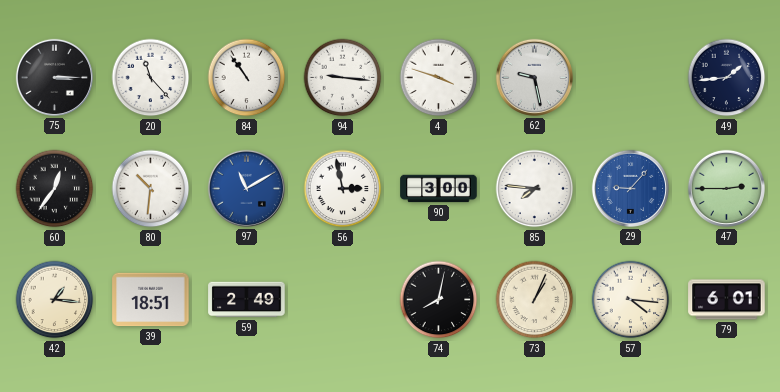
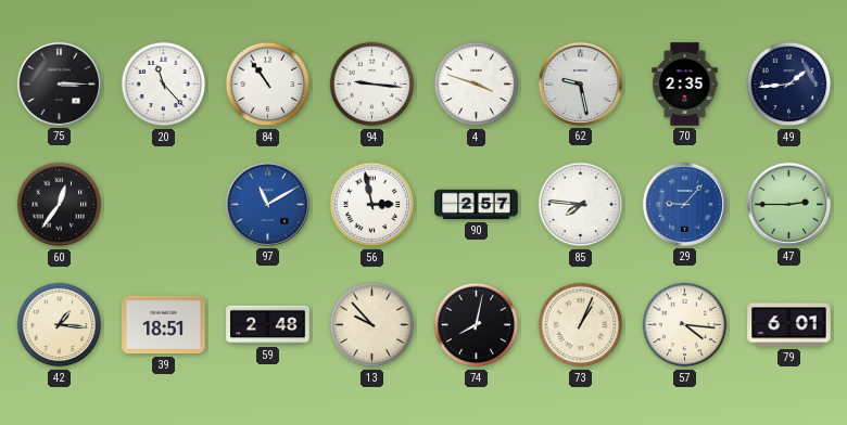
70: none -> 2:35 (685, 85)
80: 10:31 -> none (151, 189)
90: 3:00 -> 2:57 (477, 205)
59: 2:49 -> 2:48 (268, 325)
13: none -> 9:53 (372, 325)
